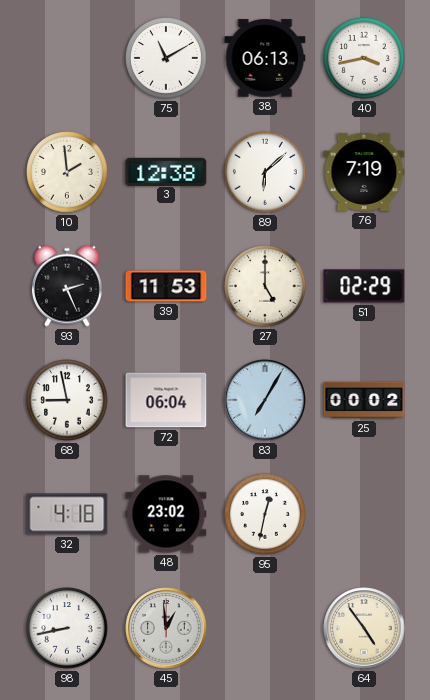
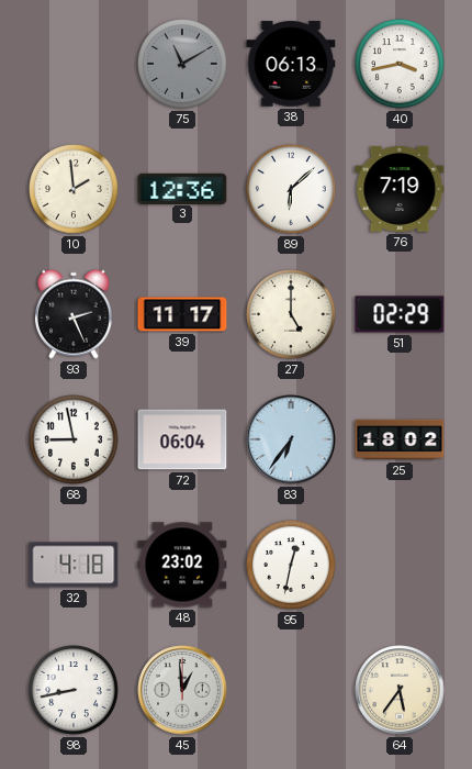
75 dial: white -> grey (183, 65)
3: 12:38 -> 12:36 (182, 188)
39: 11:53 -> 11:17 (182, 314)
83: 7:05 -> 6:36 (291, 439)
25: 00:02 -> 18:02 (400, 439)
64: 4:54 -> 5:36 (400, 690)
